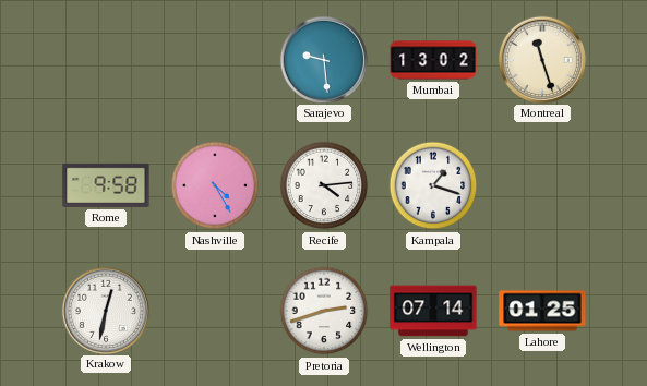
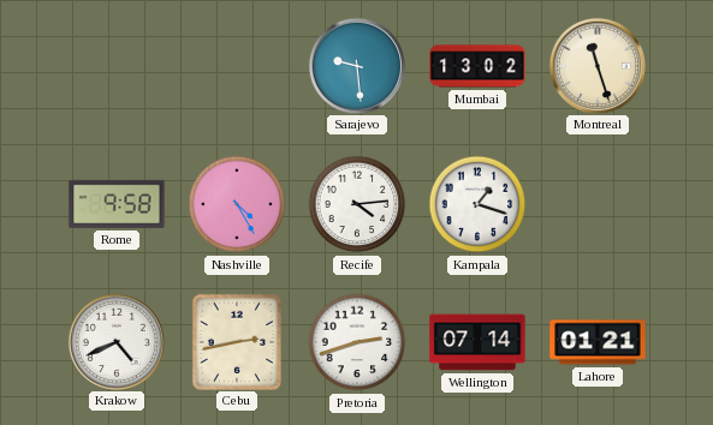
Krakow: 12:32 -> 4:41 (115, 341)
Cebu: none -> 2:43 (236, 341)
Lahore: 01:25 -> 01:21 (598, 342)
